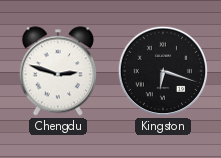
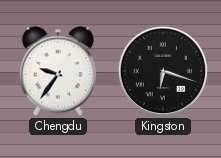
Chengdu: 2:48 -> 9:36 (58, 71)
